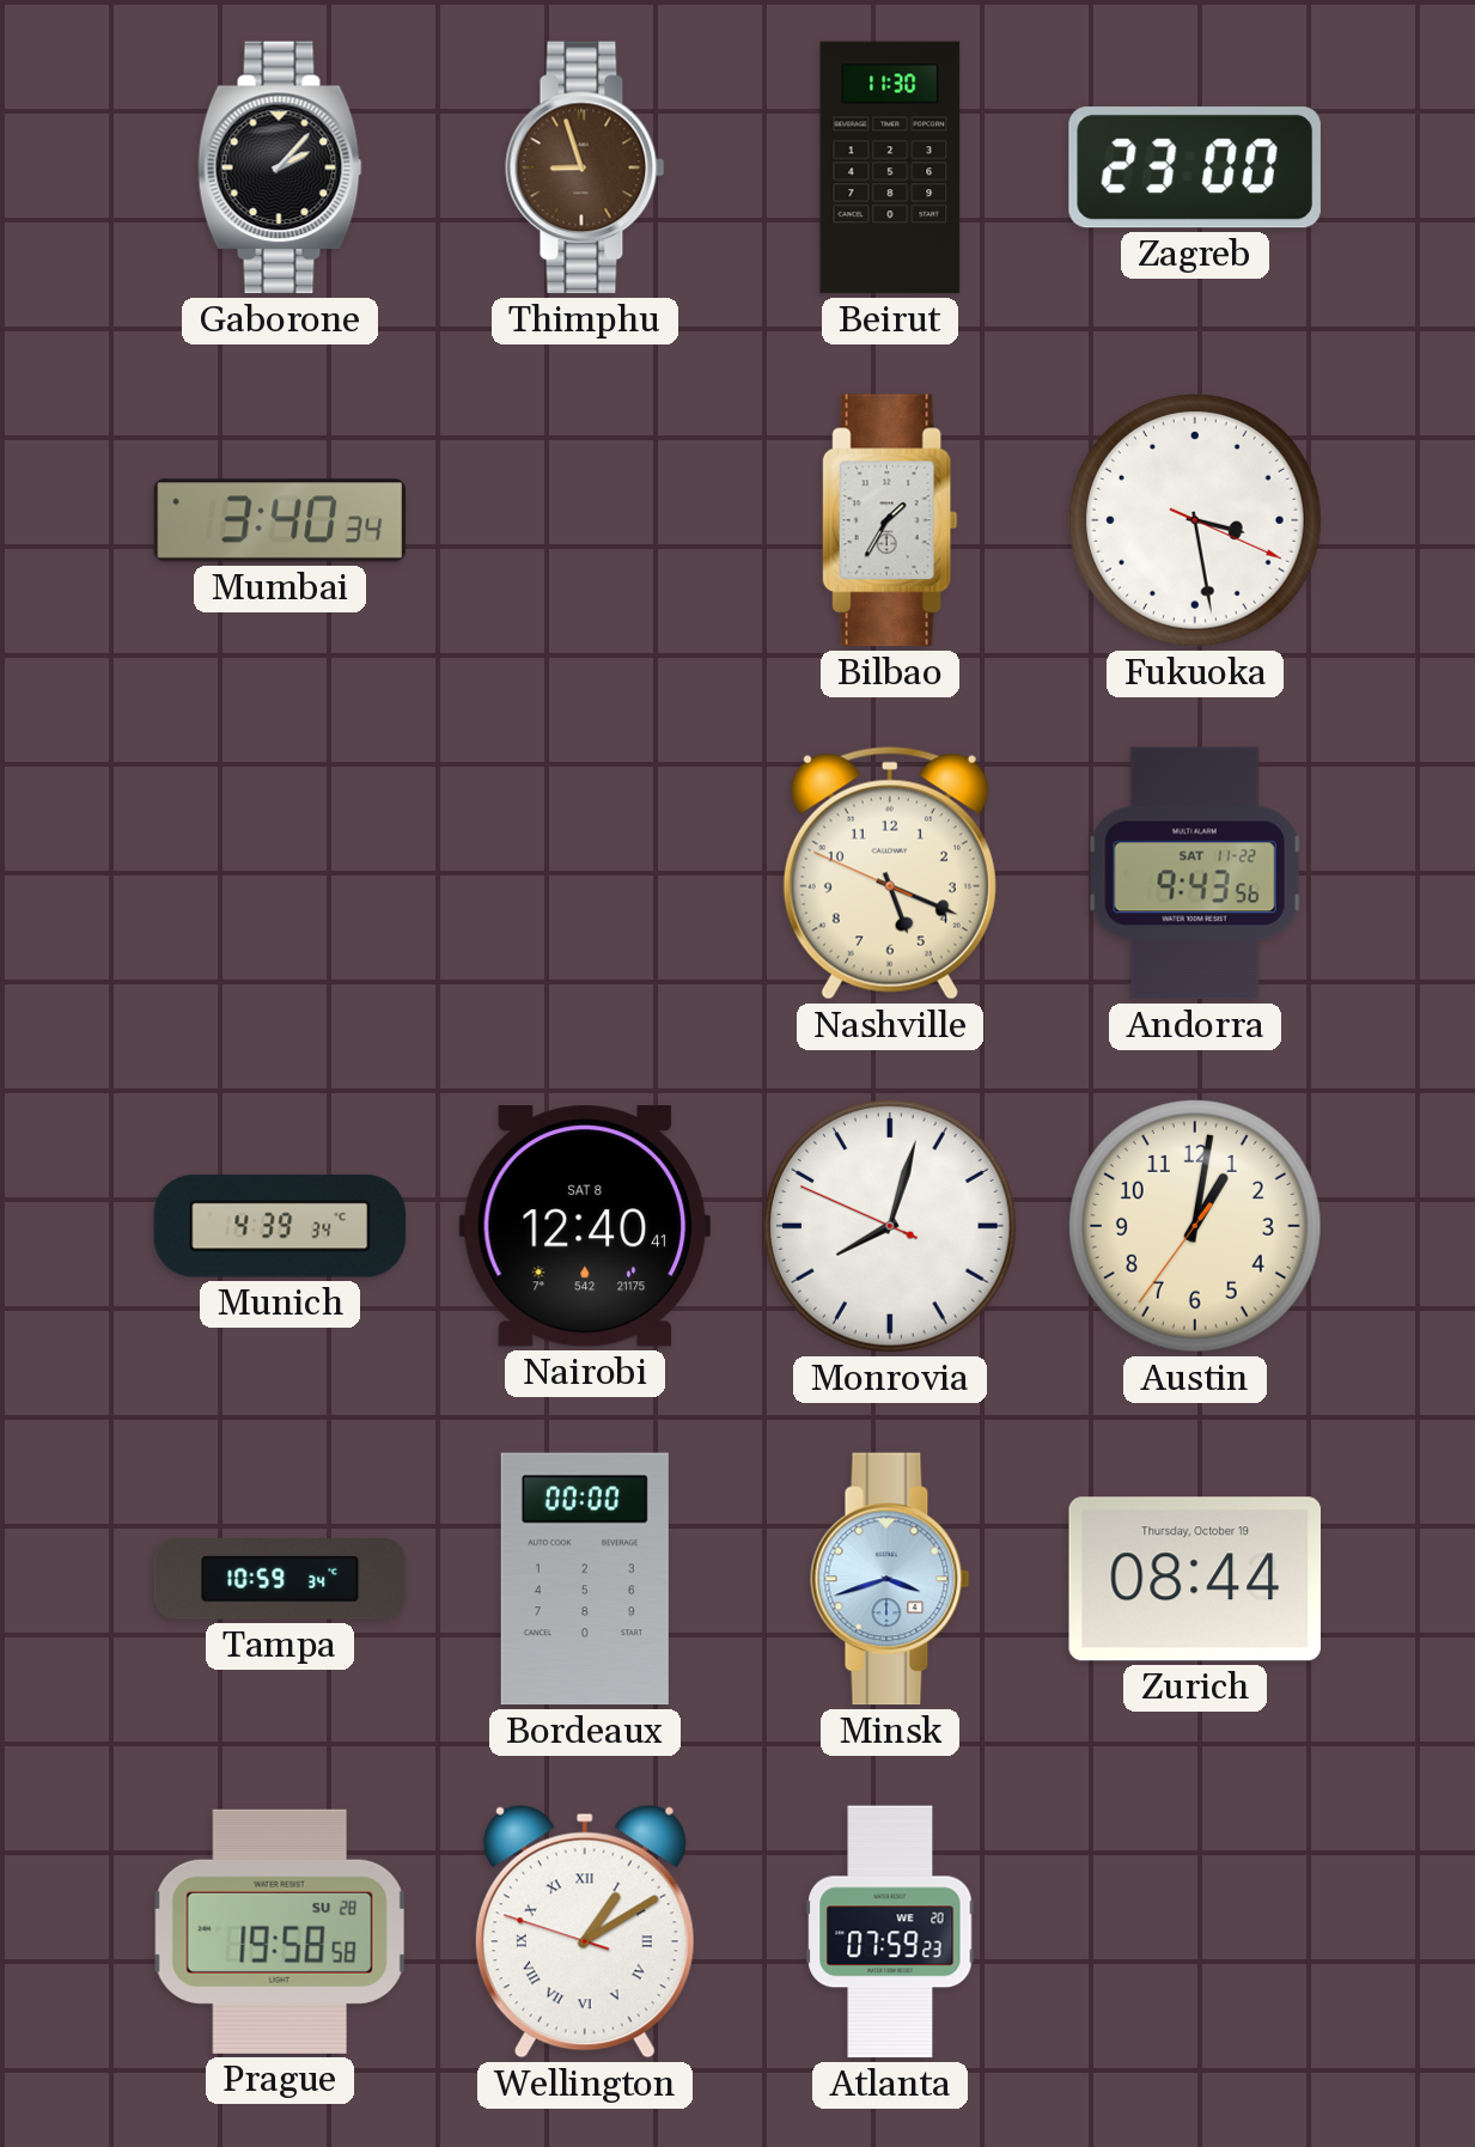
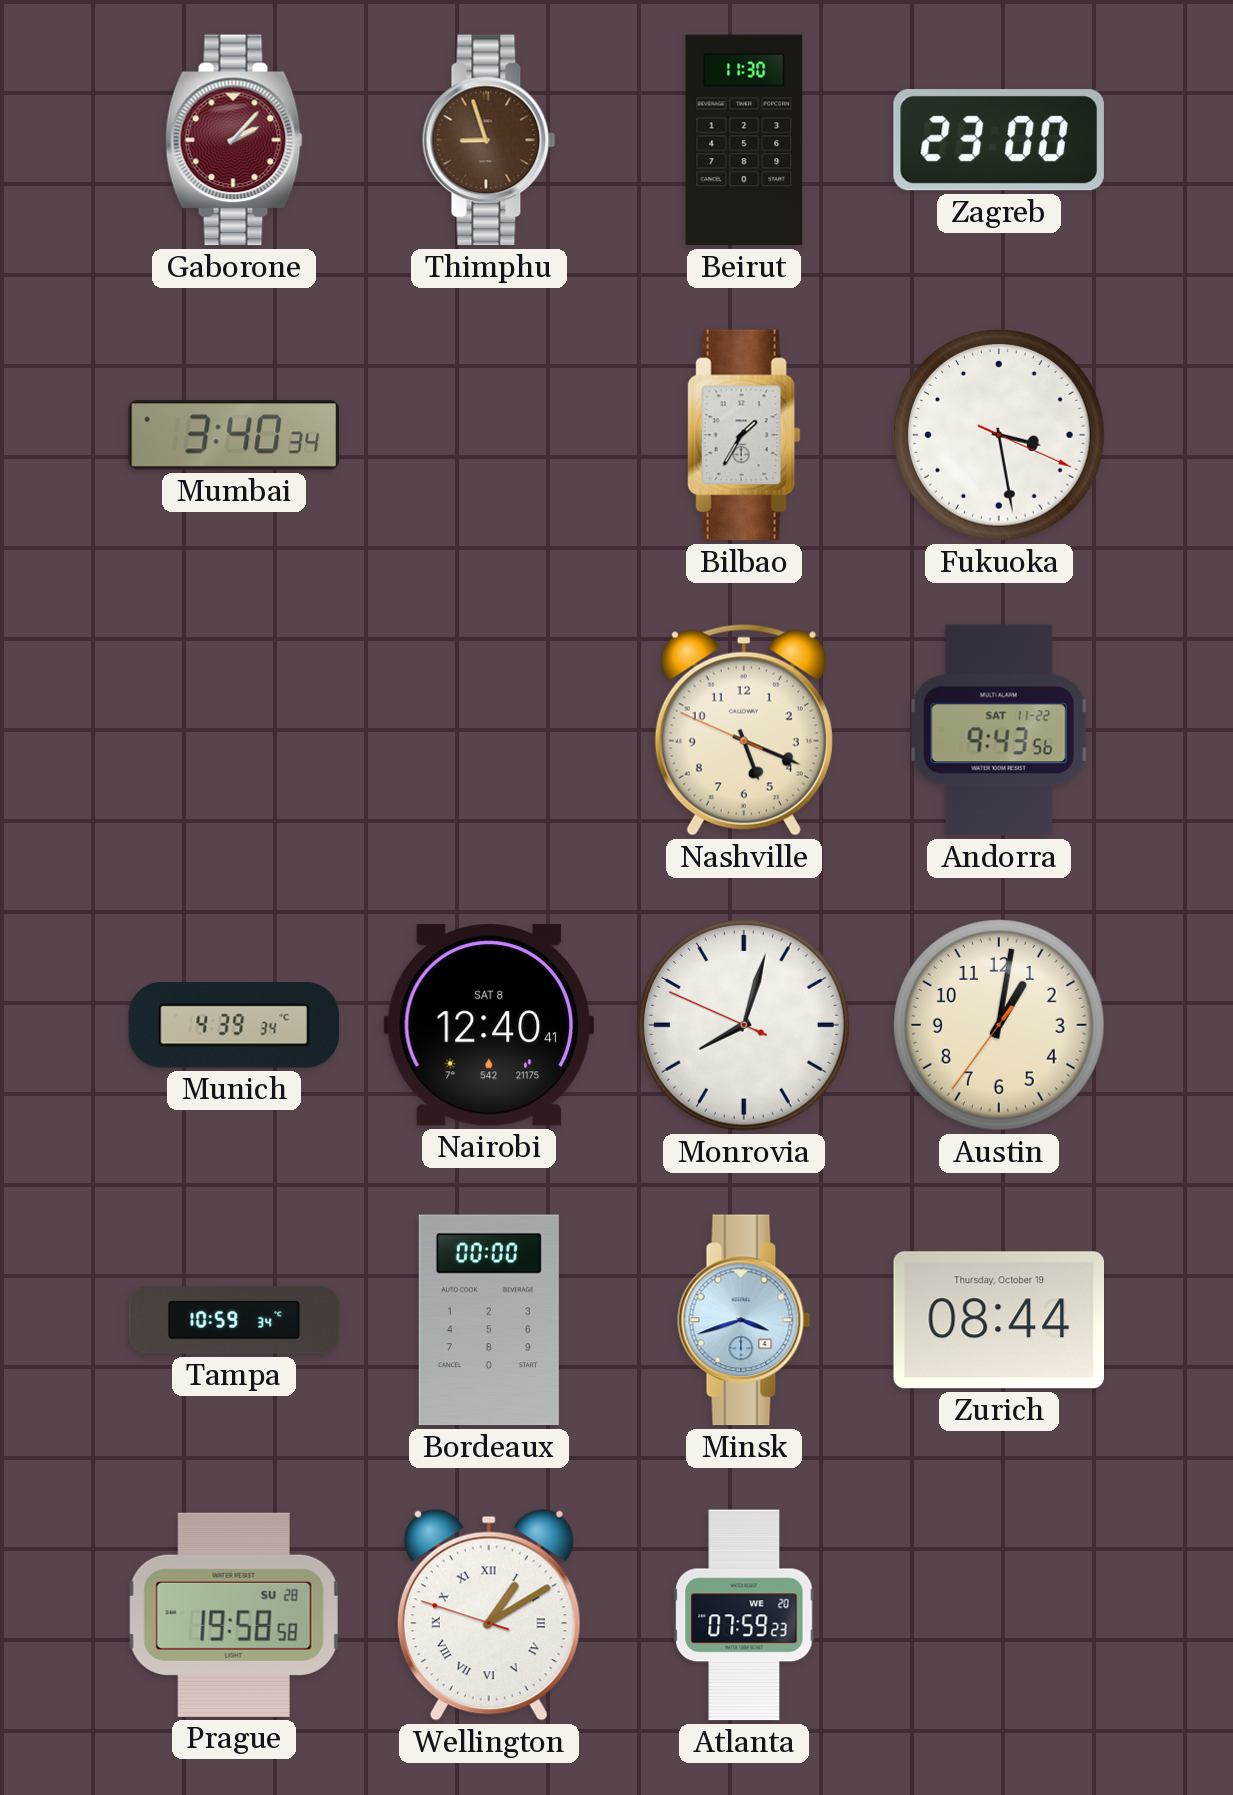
Gaborone dial: black -> burgundy (234, 140)
